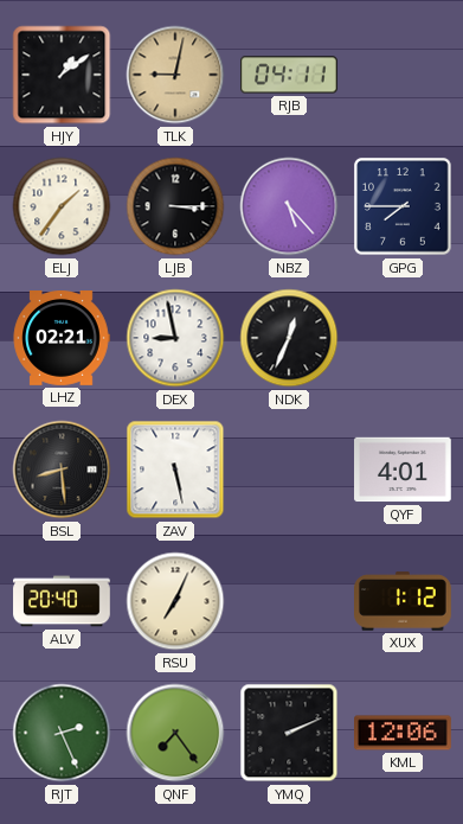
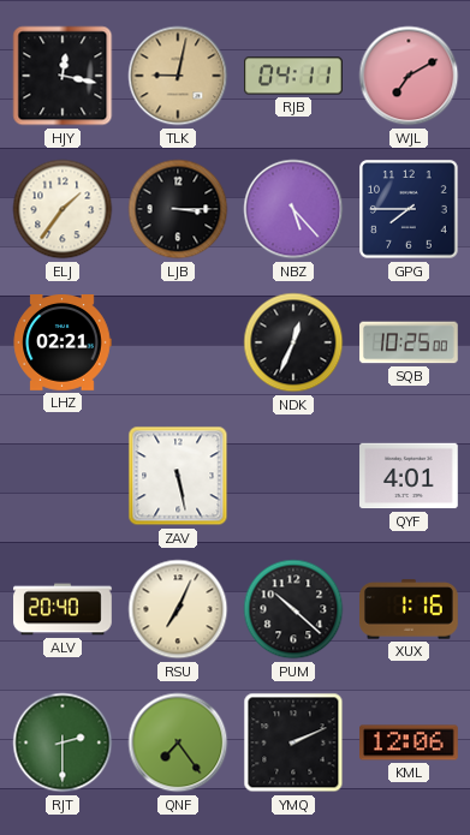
HJY: 1:09 -> 12:17 (63, 76)
WJL: none -> 7:10 (409, 76)
DEX: 8:58 -> none (175, 338)
SQB: none -> 10:25 (410, 342)
BSL: 8:29 -> none (62, 470)
PUM: none -> 10:22 (293, 609)
XUX: 1:12 -> 1:16 (410, 609)
RJT: 2:26 -> 2:30 (63, 742)
